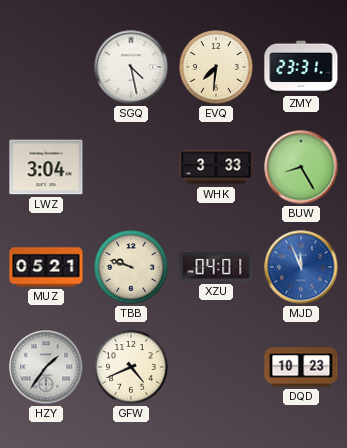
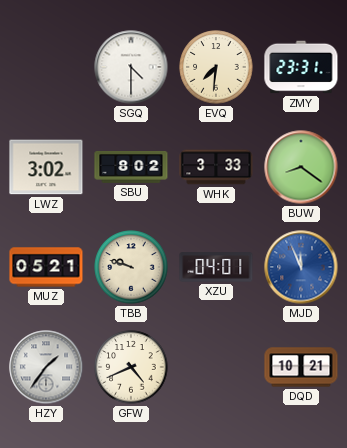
SGQ: 4:28 -> 4:30 (131, 67)
LWZ: 3:04 -> 3:02 (46, 167)
SBU: none -> 8:02 (131, 167)
BUW: 8:25 -> 8:21 (301, 167)
DQD: 10:23 -> 10:21 (301, 367)
